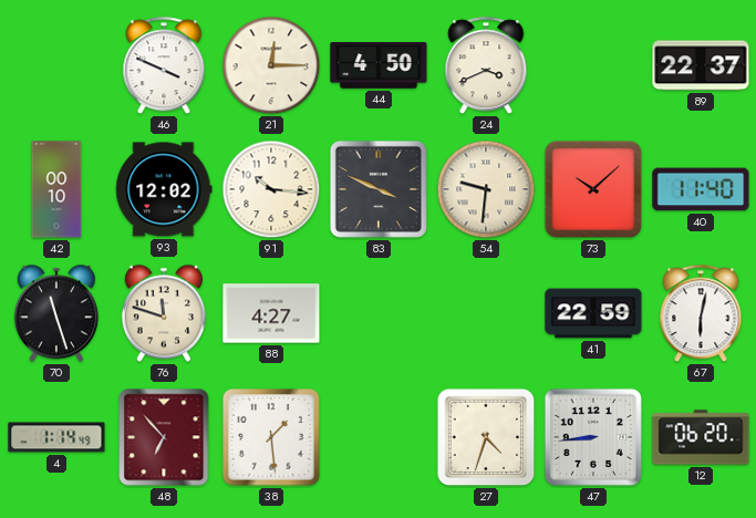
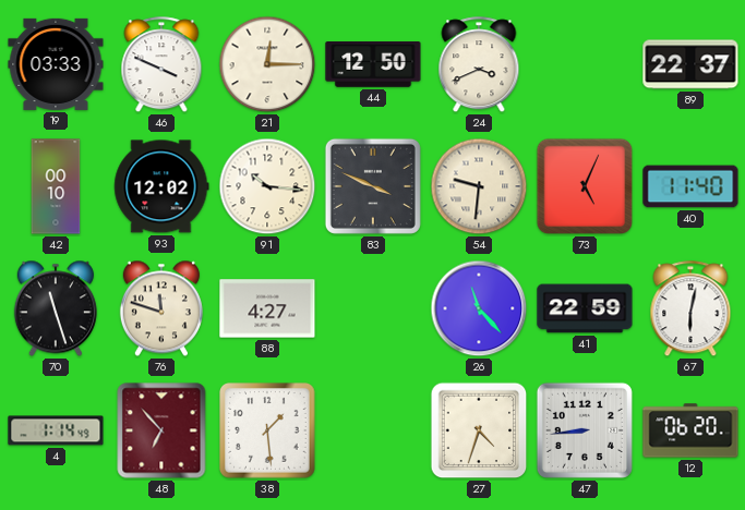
19: none -> 03:33 (56, 64)
44: 4:50 -> 12:50 (373, 65)
73: 10:08 -> 5:04 (585, 186)
26: none -> 11:23 (479, 308)
